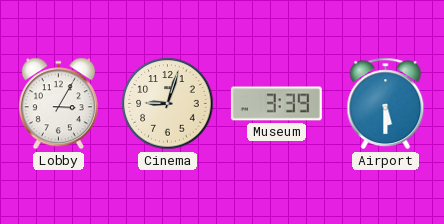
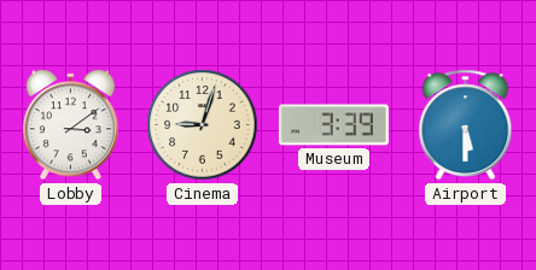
Lobby: 3:05 -> 3:09 (70, 125)
